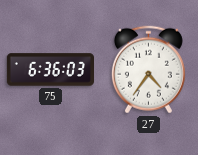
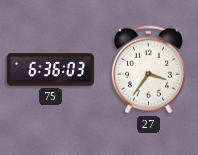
27: 4:36 -> 3:36 (148, 70)
